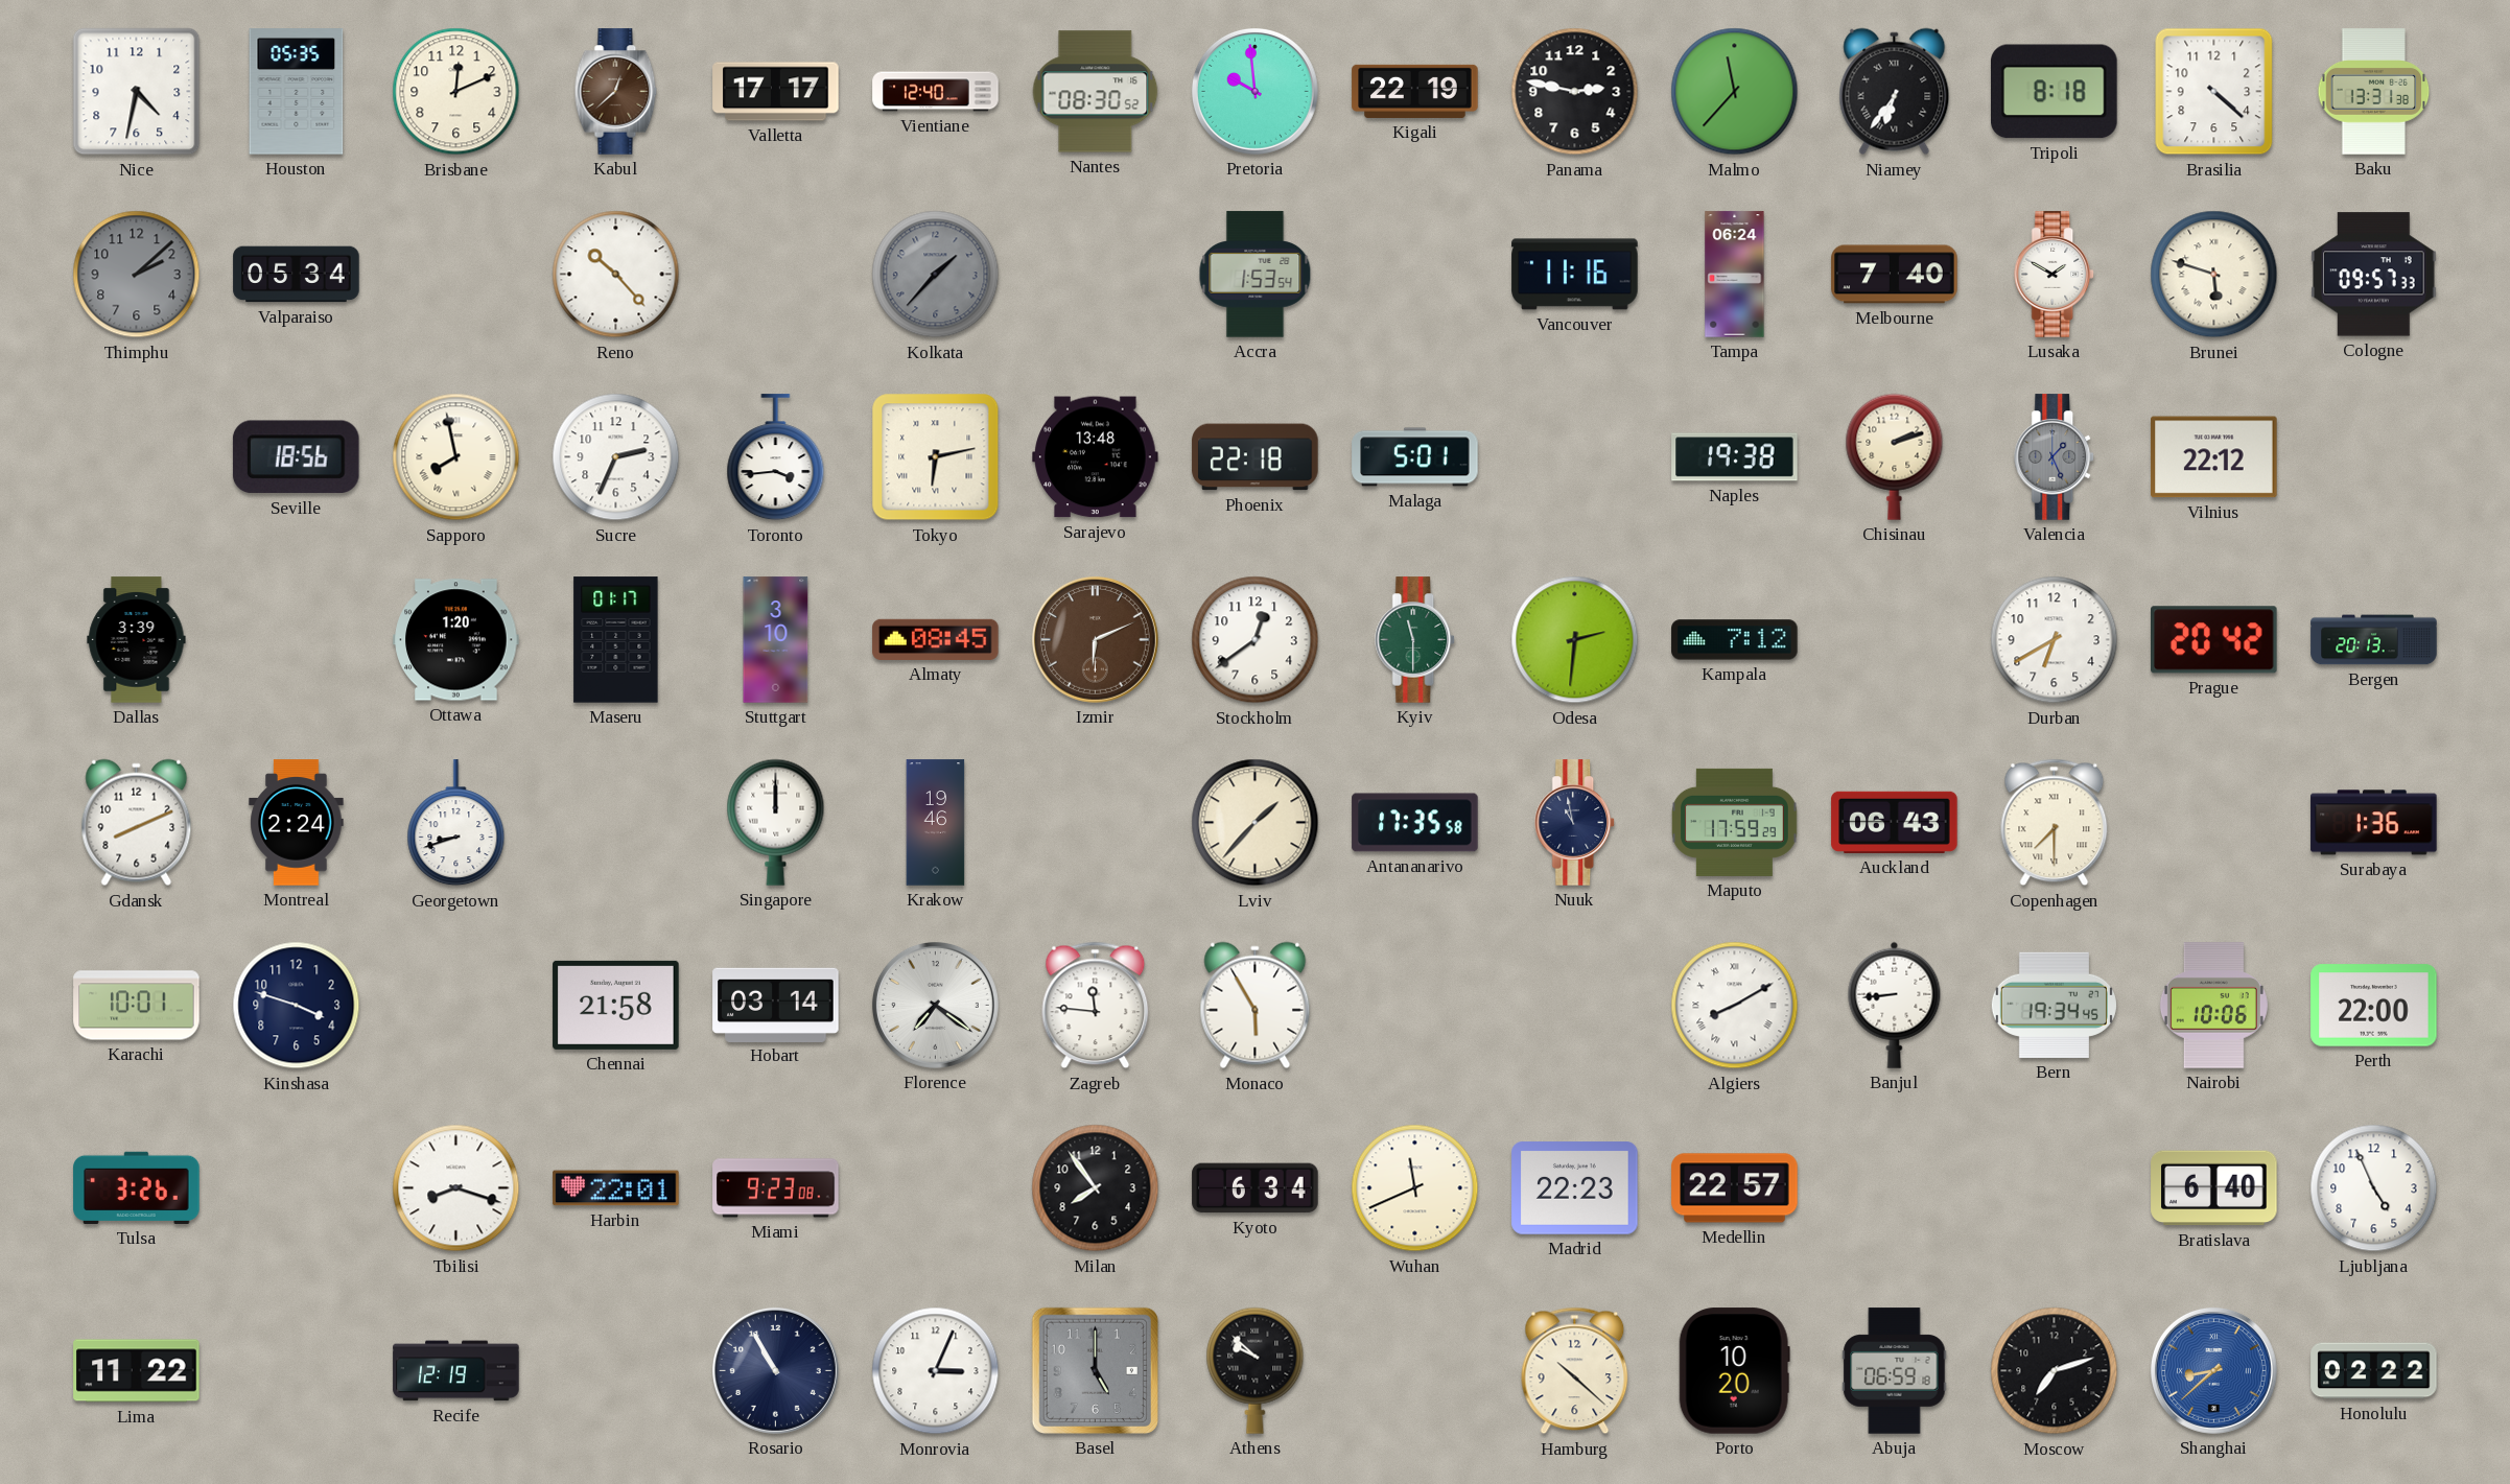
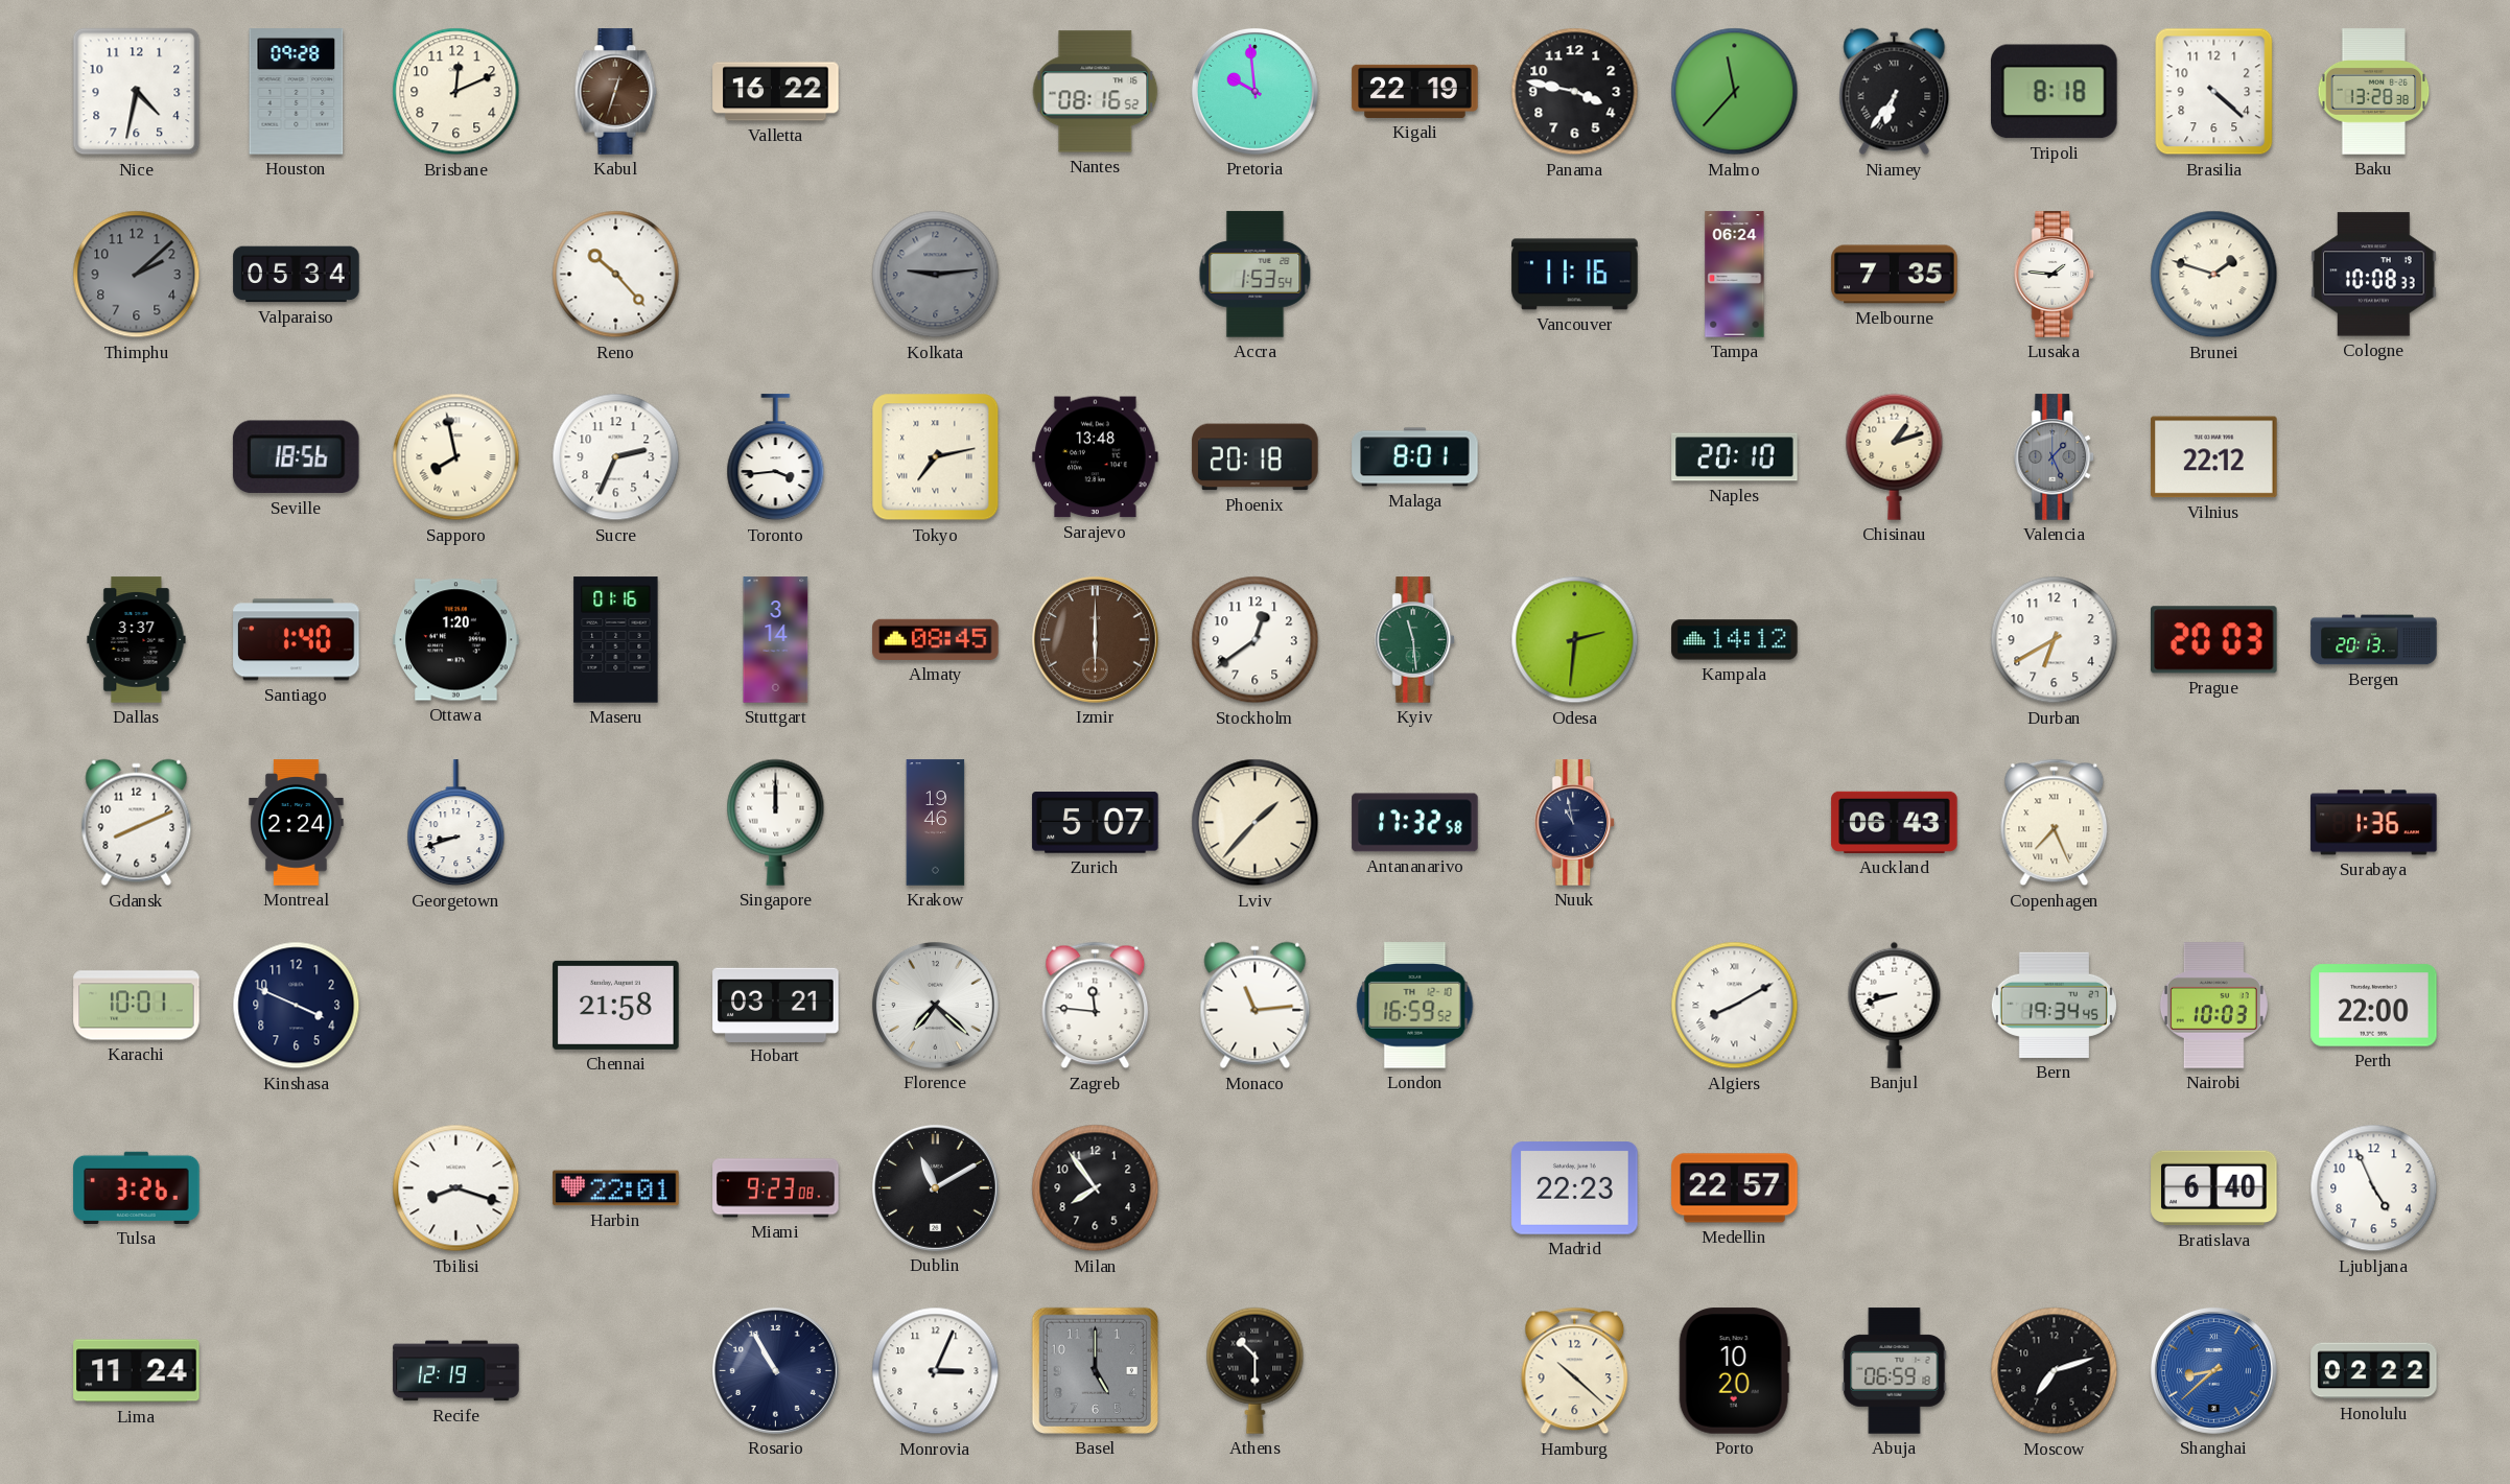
Houston: 05:35 -> 09:28 (297, 92)
Kabul: 12:38 -> 12:33 (616, 92)
Valletta: 17:17 -> 16:22 (776, 92)
Vientiane: 12:40 -> none (936, 92)
Nantes: 08:30 -> 08:16 (1096, 92)
Panama: 2:47 -> 3:47 (1575, 92)
Baku: 13:31 -> 13:28 (2374, 92)
Kolkata: 1:37 -> 9:14 (936, 275)
Melbourne: 7:40 -> 7:35 (1895, 275)
Lusaka: 1:50 -> 1:46 (2055, 275)
Brunei: 5:48 -> 1:48 (2214, 275)
Cologne: 09:57 -> 10:08 (2374, 275)
Tokyo: 6:13 -> 7:13 (936, 457)
Phoenix: 22:18 -> 20:18 (1256, 457)
Malaga: 5:01 -> 8:01 (1415, 457)
Naples: 19:38 -> 20:10 (1735, 457)
Chisinau: 2:12 -> 1:12 (1895, 456)
Dallas: 3:39 -> 3:37 (137, 640)
Santiago: none -> 1:40 (297, 640)
Maseru: 01:17 -> 01:16 (616, 640)
Stuttgart: 3:10 -> 3:14 (776, 640)
Izmir: 6:11 -> 6:00 (1095, 639)
Kyiv: 11:30 -> 11:29 (1415, 640)
Kampala: 7:12 -> 14:12 (1735, 640)
Prague: 20:42 -> 20:03 (2214, 640)
Zurich: none -> 5:07 (1096, 823)
Antananarivo: 17:35 -> 17:32 (1415, 823)
Maputo: 17:59 -> none (1734, 822)
Copenhagen: 7:30 -> 7:26 (2055, 823)
Kinshasa: 3:48 -> 3:49 (297, 1006)
Hobart: 03:14 -> 03:21 (776, 1005)
Florence: 7:21 -> 7:22 (935, 1005)
Monaco: 5:55 -> 11:14 (1256, 1006)
London: none -> 16:59 (1415, 1006)
Banjul: 8:44 -> 8:42 (1895, 1005)
Nairobi: 10:06 -> 10:03 (2213, 1006)
Dublin: none -> 11:10 (935, 1187)
Kyoto: 6:34 -> none (1256, 1188)
Wuhan: 11:41 -> none (1415, 1188)
Lima: 11:22 -> 11:24 (137, 1371)
Athens: 9:52 -> 10:30 (1256, 1370)
